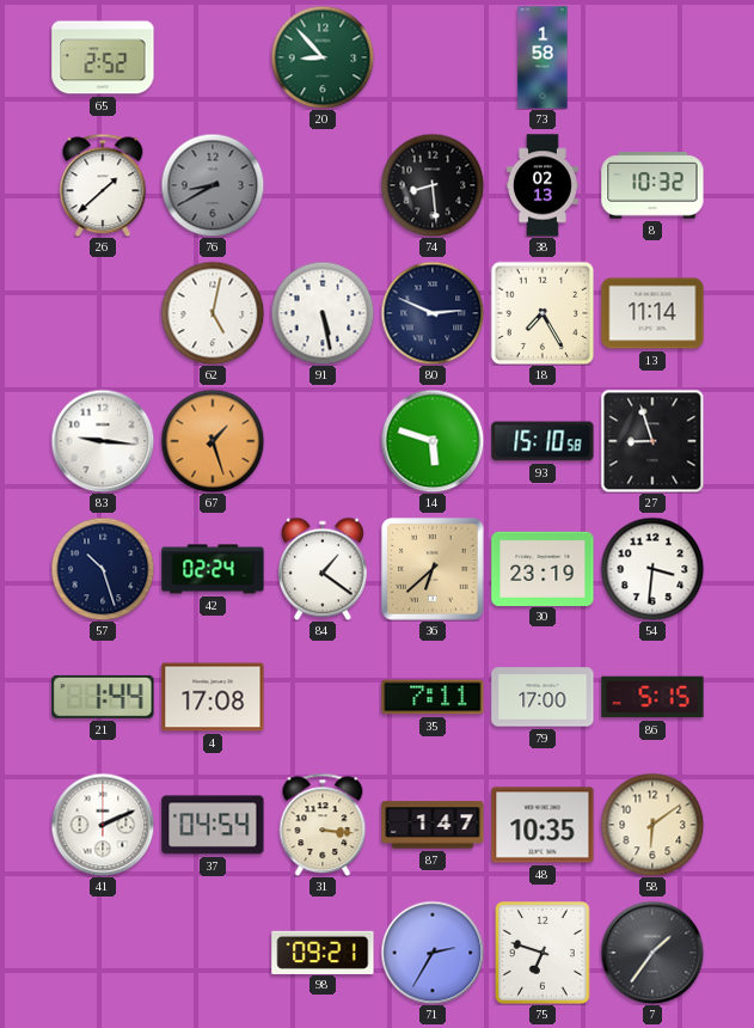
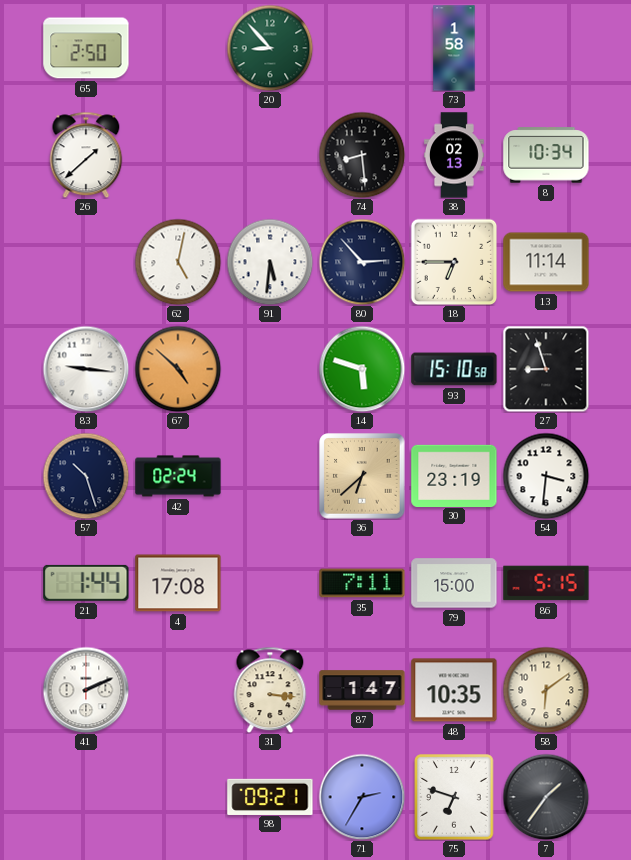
65: 2:52 -> 2:50 (86, 48)
76: 8:40 -> none (213, 185)
8: 10:32 -> 10:34 (546, 155)
91: 5:28 -> 5:31 (270, 262)
80: 2:49 -> 2:53 (362, 262)
18: 7:25 -> 6:45 (454, 262)
67: 1:27 -> 4:52 (178, 369)
84: 1:21 -> none (323, 569)
79: 17:00 -> 15:00 (454, 583)
37: 04:54 -> none (213, 825)
